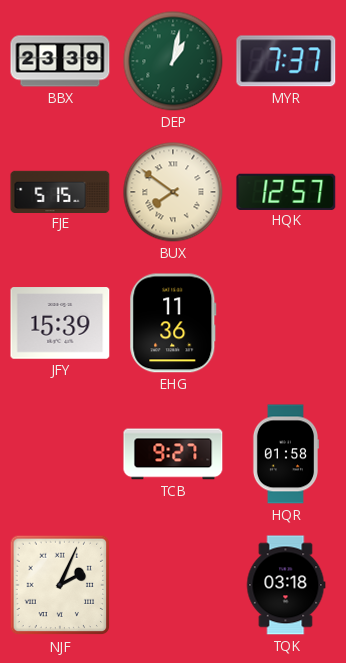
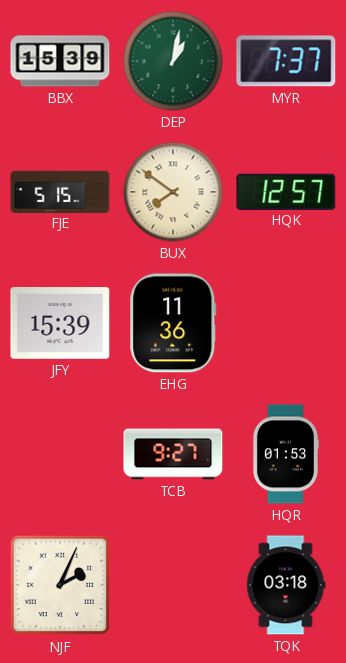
BBX: 23:39 -> 15:39 (60, 61)
HQR: 01:58 -> 01:53 (285, 454)
